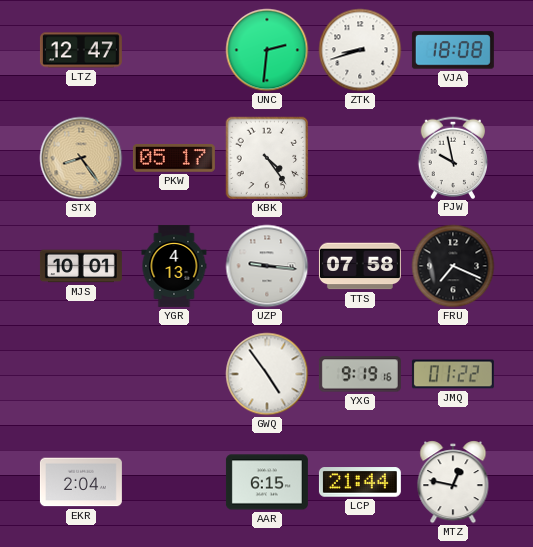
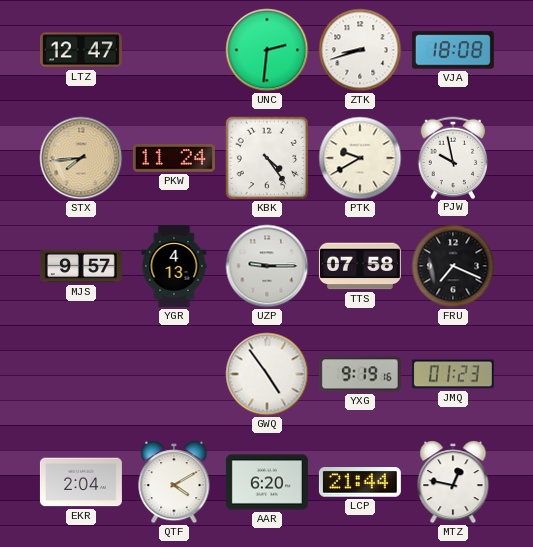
STX: 8:24 -> 7:44 (81, 158)
PKW: 05:17 -> 11:24 (174, 159)
PTK: none -> 9:40 (360, 158)
MJS: 10:01 -> 9:57 (81, 266)
UZP: 9:16 -> 9:15 (267, 266)
JMQ: 01:22 -> 01:23 (453, 374)
QTF: none -> 4:10 (174, 482)
AAR: 6:15 -> 6:20 (267, 482)
